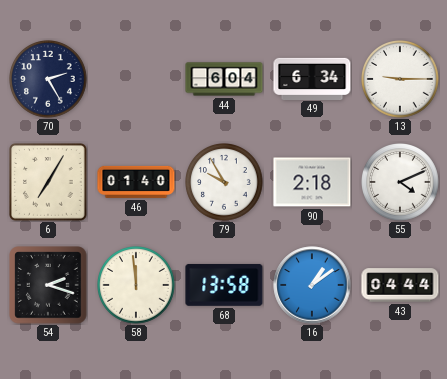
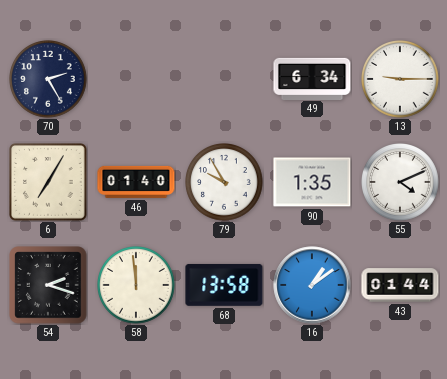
44: 6:04 -> none (224, 79)
90: 2:18 -> 1:35 (312, 182)
43: 04:44 -> 01:44 (400, 285)
